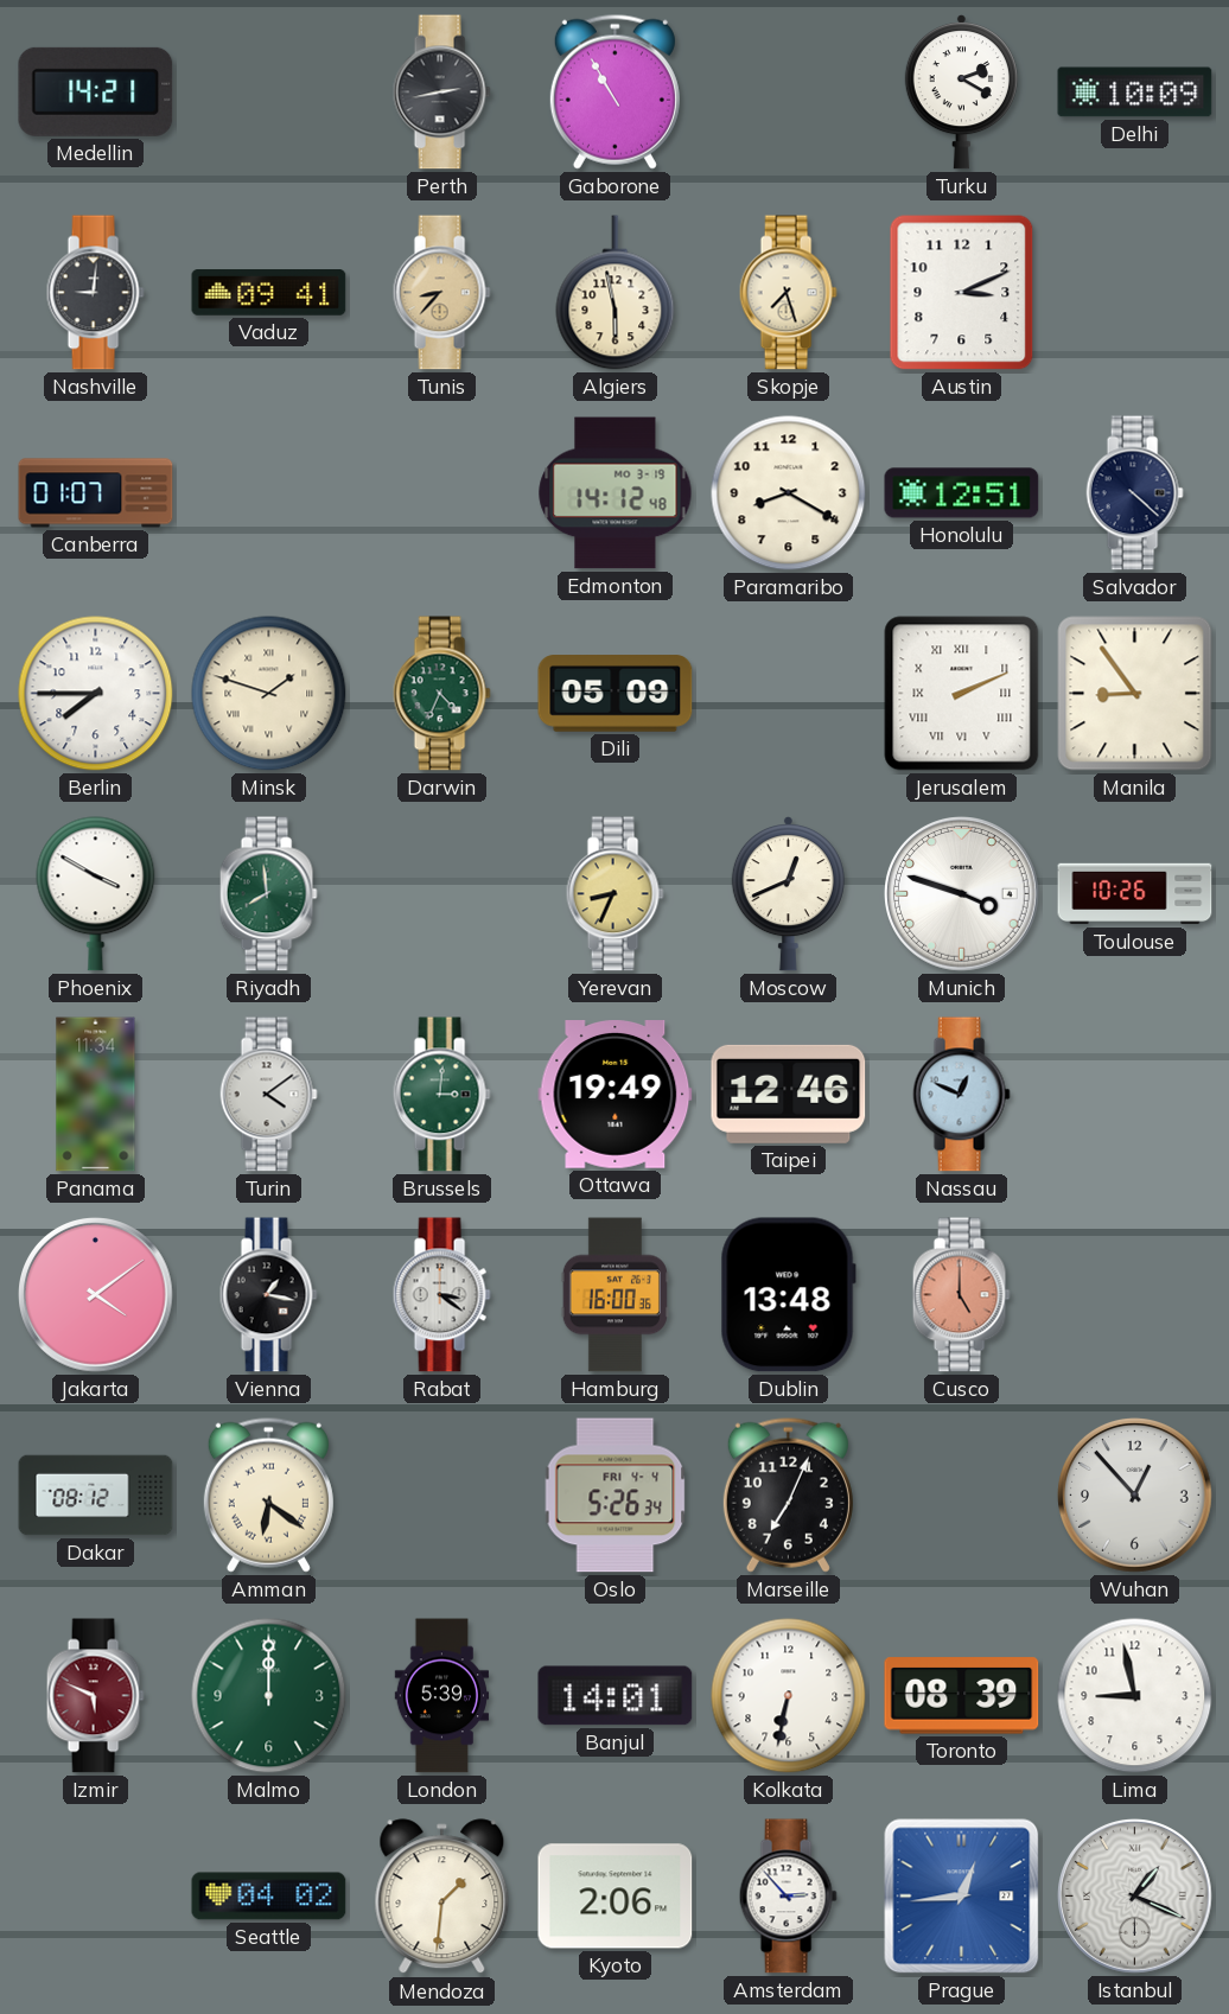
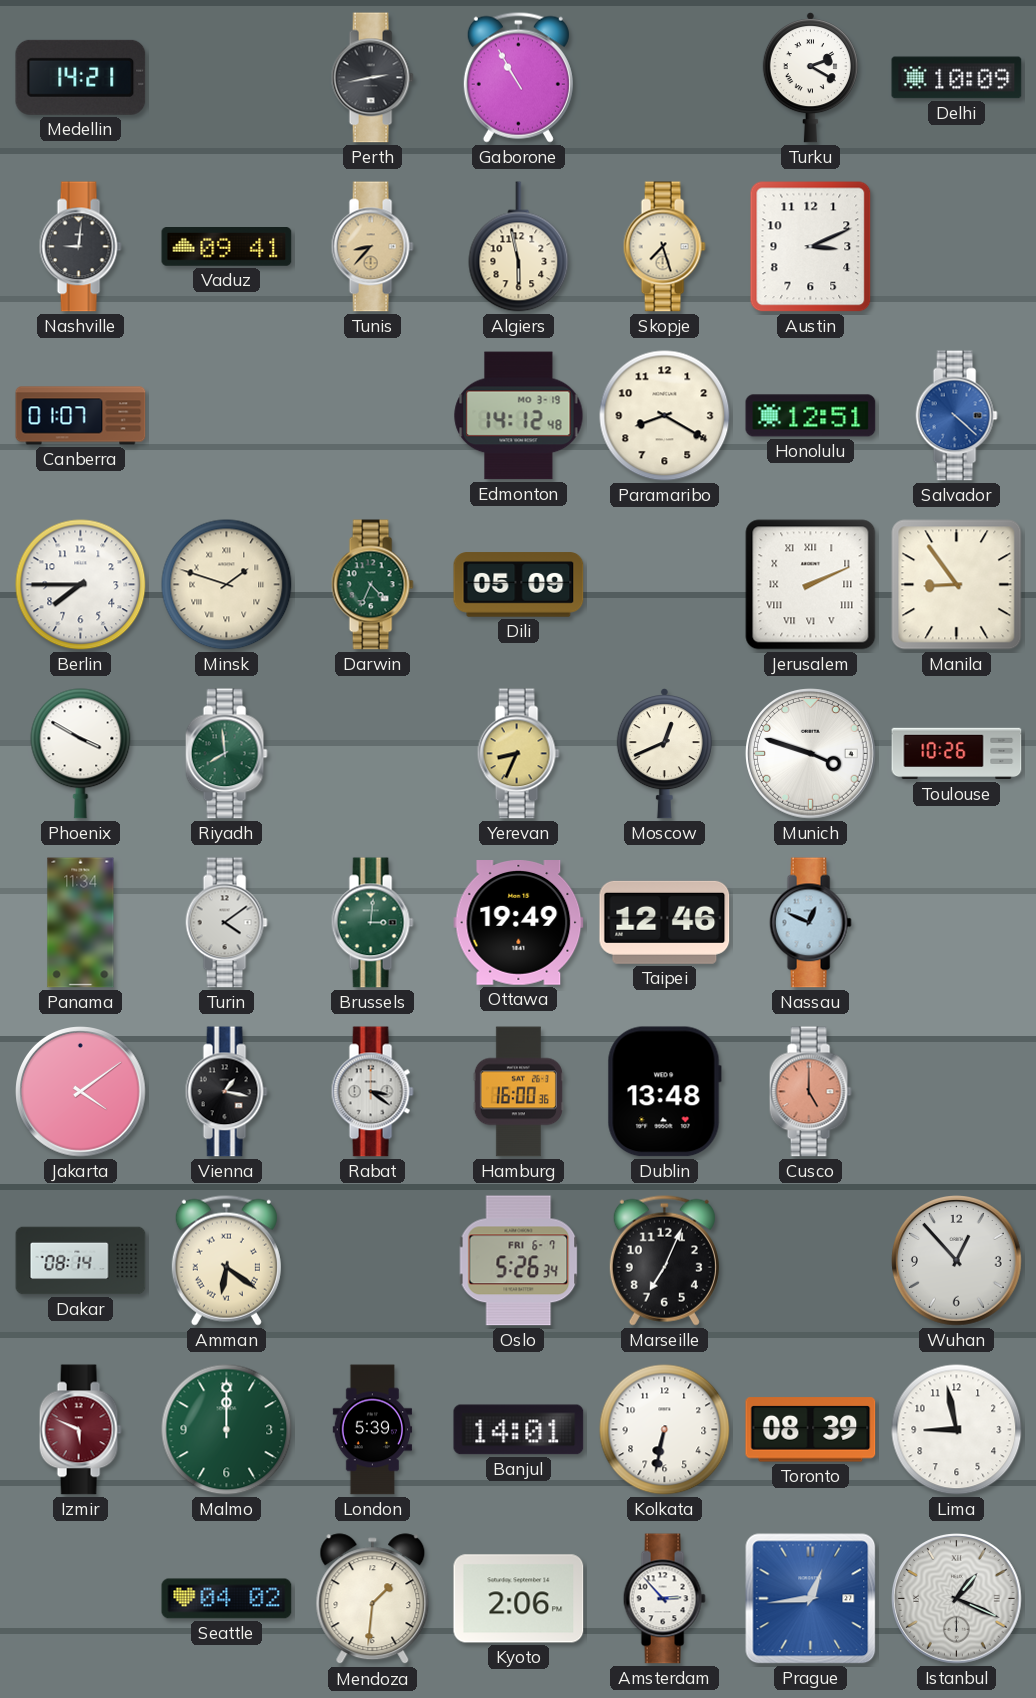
Salvador dial: navy -> blue (956, 416)
Dakar: 08:12 -> 08:14 (81, 1261)
Oslo date: FRI 4-4 -> FRI 6-7 (519, 1261)
